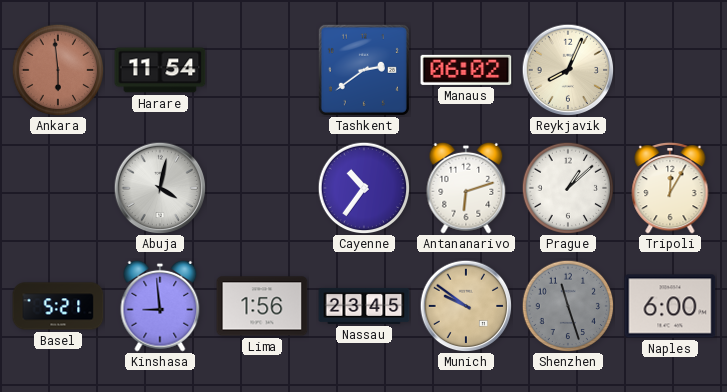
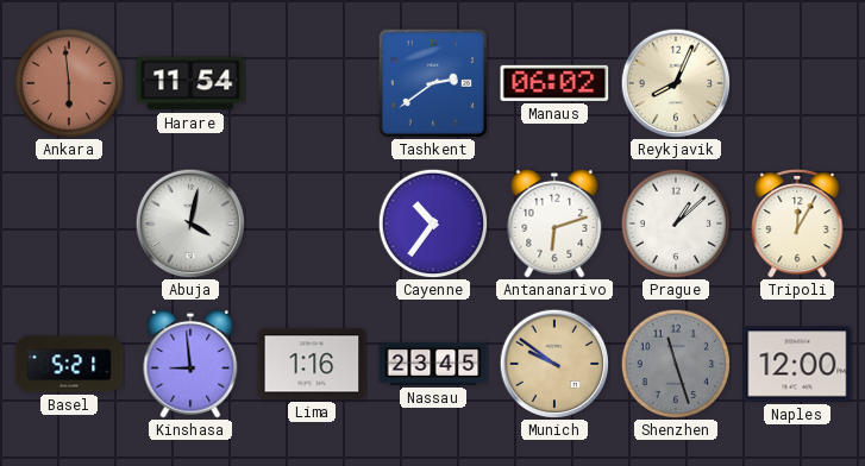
Lima: 1:56 -> 1:16 (312, 364)
Naples: 6:00 -> 12:00 (797, 364)
